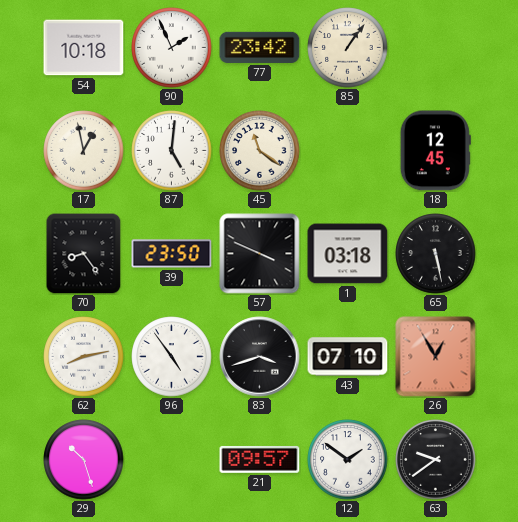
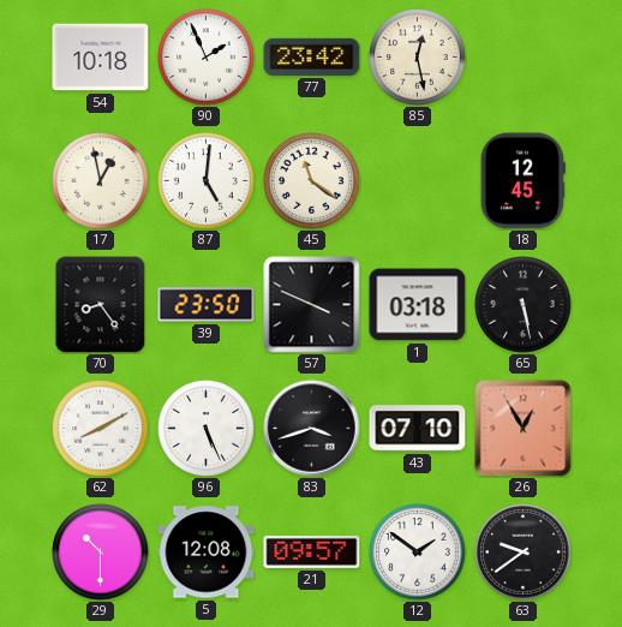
85: 1:06 -> 12:28 (418, 58)
62: 8:13 -> 8:10 (101, 429)
96: 4:54 -> 5:26 (207, 429)
29: 10:27 -> 10:30 (101, 553)
5: none -> 12:08 (207, 553)
